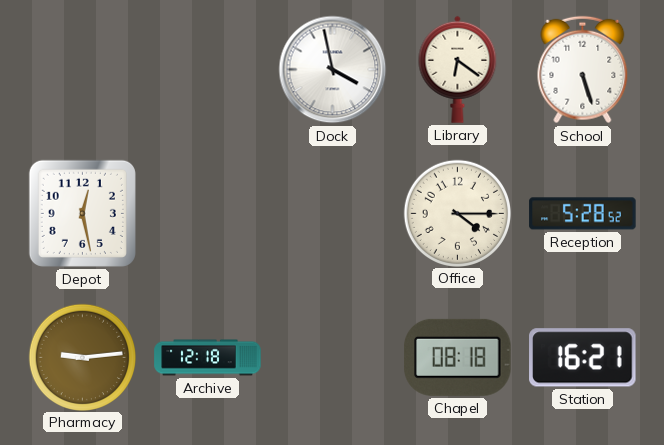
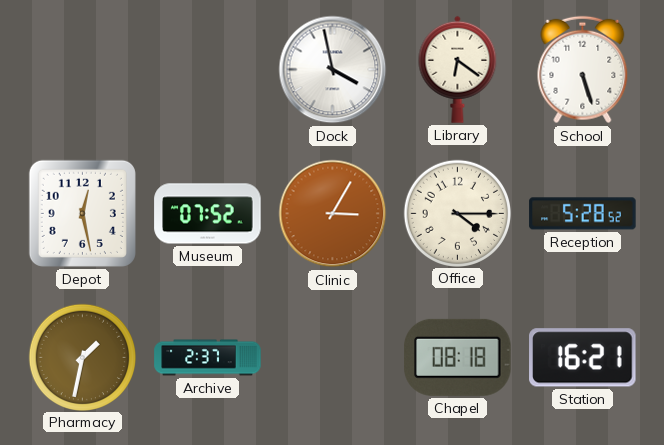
Museum: none -> 07:52 (208, 214)
Clinic: none -> 3:05 (333, 214)
Pharmacy: 9:14 -> 1:32 (82, 357)
Archive: 12:18 -> 2:37 (208, 358)
